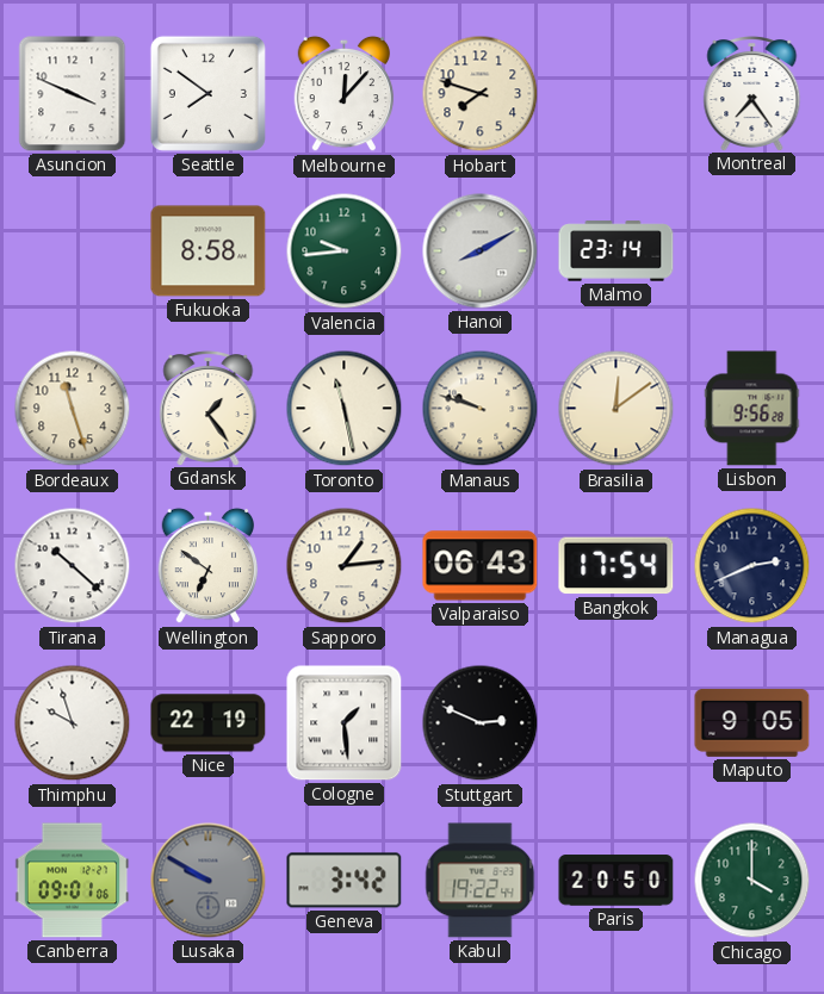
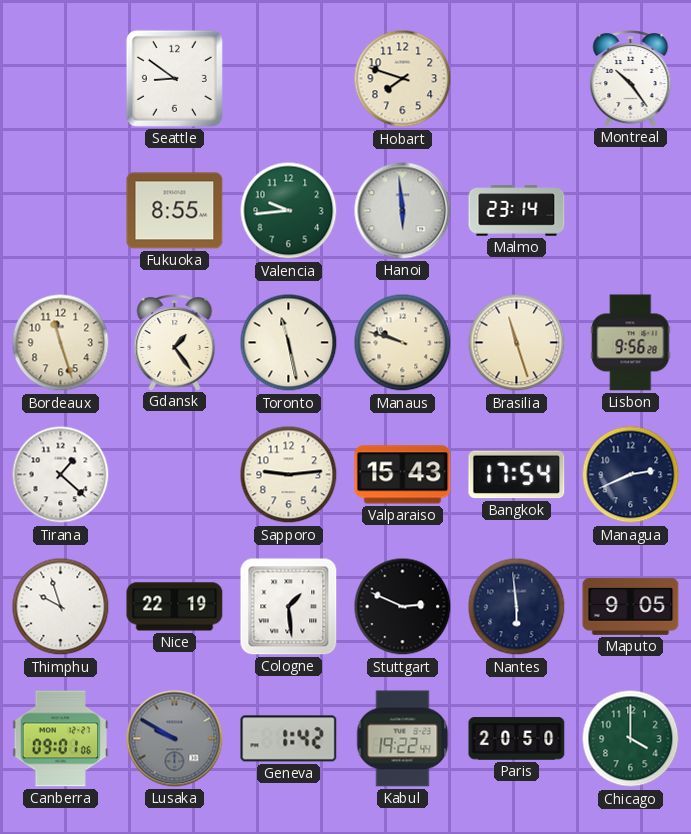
Asuncion: 3:49 -> none (73, 94)
Seattle: 7:51 -> 8:51 (174, 78)
Melbourne: 12:07 -> none (345, 94)
Montreal: 7:24 -> 10:24 (631, 79)
Fukuoka: 8:58 -> 8:55 (175, 211)
Hanoi: 8:10 -> 5:59 (403, 211)
Brasilia: 12:09 -> 11:27 (517, 343)
Tirana: 10:22 -> 1:22 (61, 475)
Wellington: 6:51 -> none (209, 566)
Sapporo: 1:14 -> 9:14 (289, 475)
Valparaiso: 06:43 -> 15:43 (403, 475)
Nantes: none -> 5:59 (517, 607)
Geneva: 3:42 -> 1:42 (289, 739)
